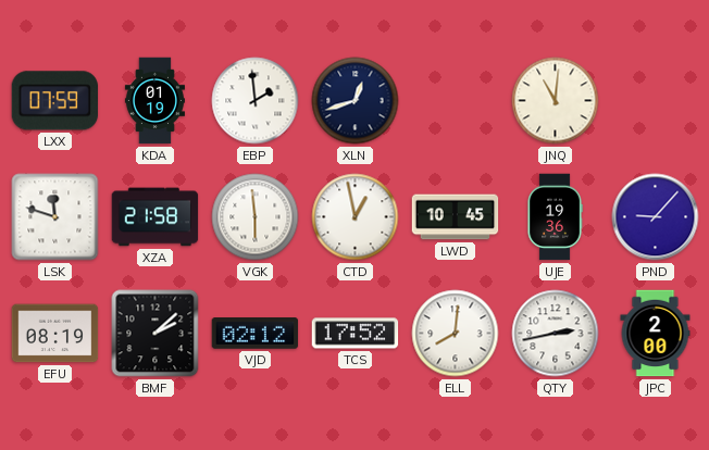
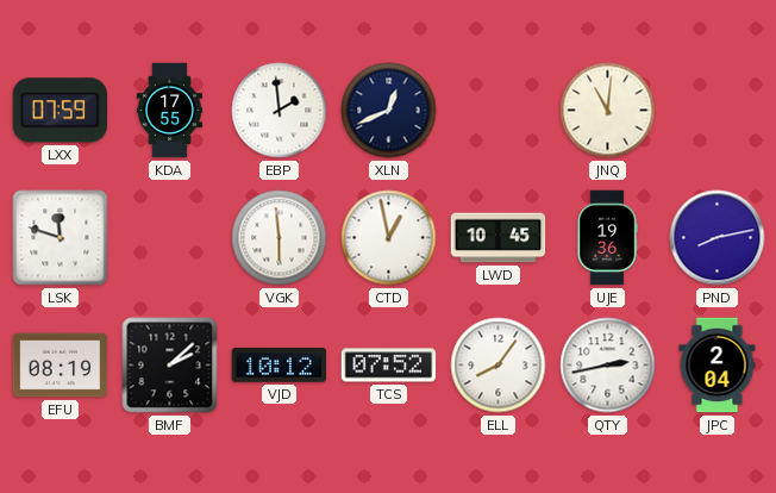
KDA: 01:19 -> 17:55 (169, 111)
XLN: 12:42 -> 12:41 (389, 111)
XZA: 21:58 -> none (156, 217)
PND: 9:07 -> 8:13 (718, 238)
VJD: 02:12 -> 10:12 (280, 366)
TCS: 17:52 -> 07:52 (389, 366)
ELL: 8:01 -> 8:06 (499, 366)
JPC: 2:00 -> 2:04 (718, 366)
